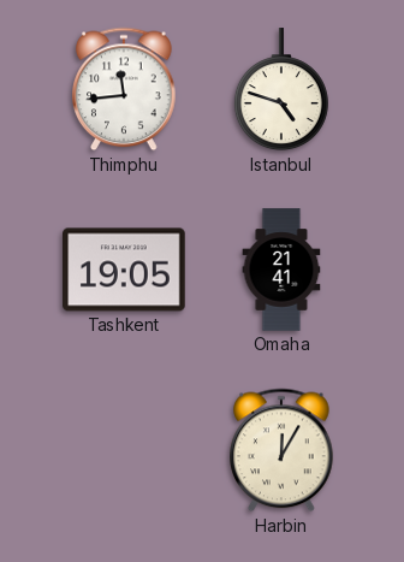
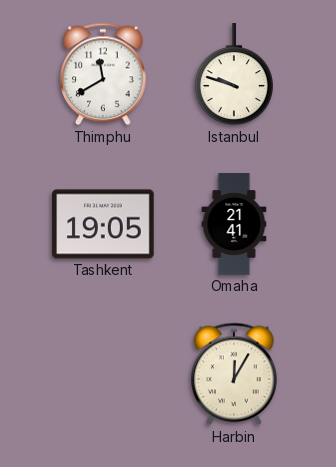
Thimphu: 11:44 -> 11:40 (103, 74)
Istanbul: 4:48 -> 9:48 (234, 75)
